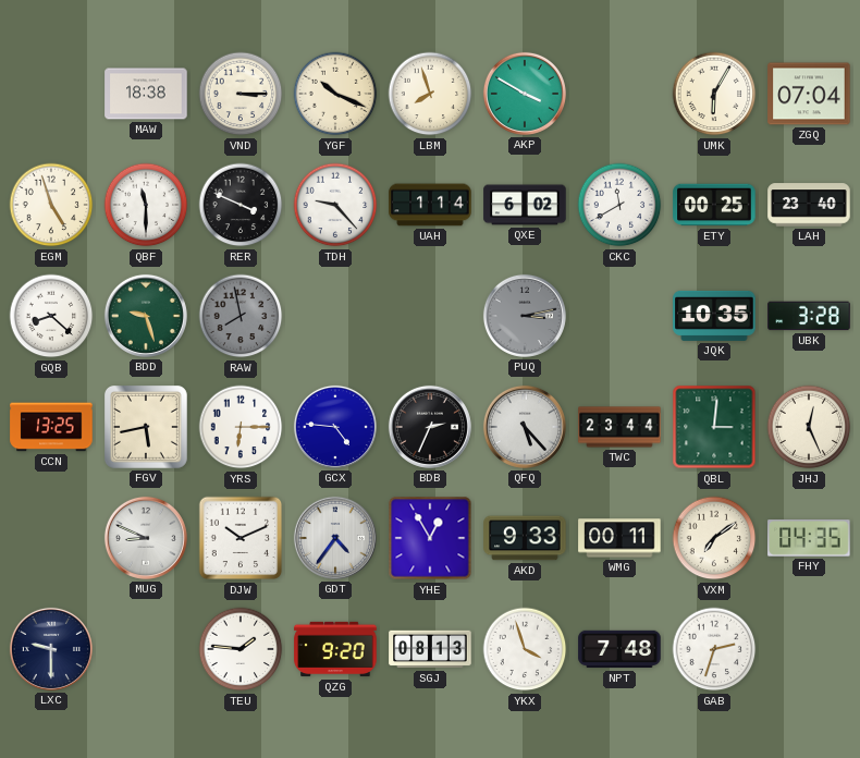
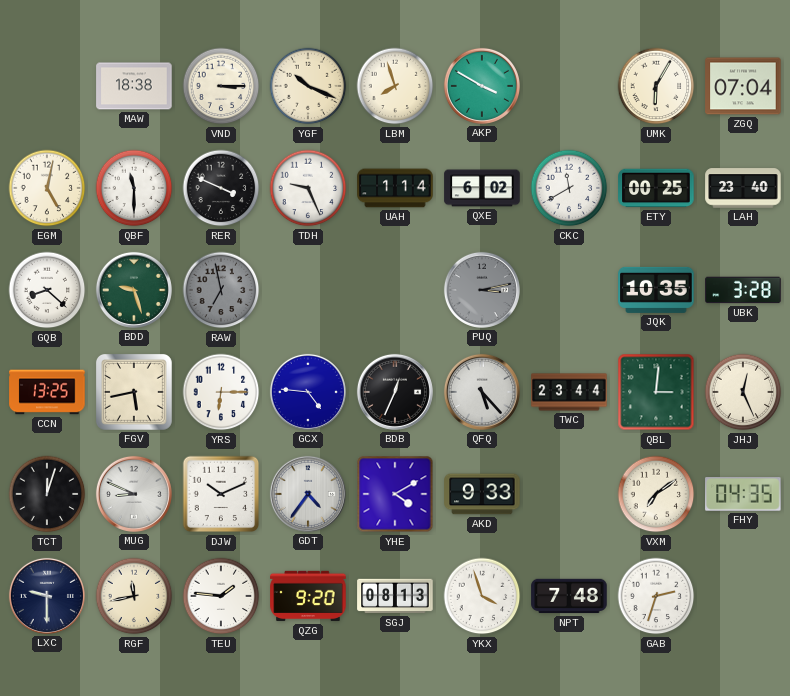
EGM: 4:57 -> 5:02 (47, 188)
TDH: 9:23 -> 9:26 (308, 188)
RAW: 7:58 -> 6:58 (221, 290)
BDB: 2:34 -> 12:34 (395, 392)
TCT: none -> 12:03 (47, 494)
YHE: 12:55 -> 4:10 (395, 494)
WMG: 00:11 -> none (619, 538)
RGF: none -> 11:43 (134, 596)
